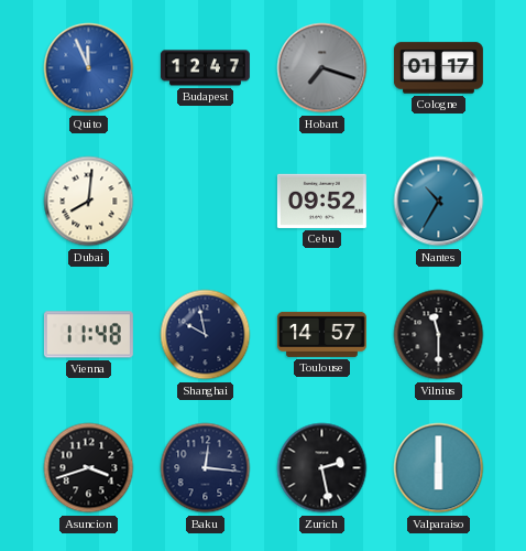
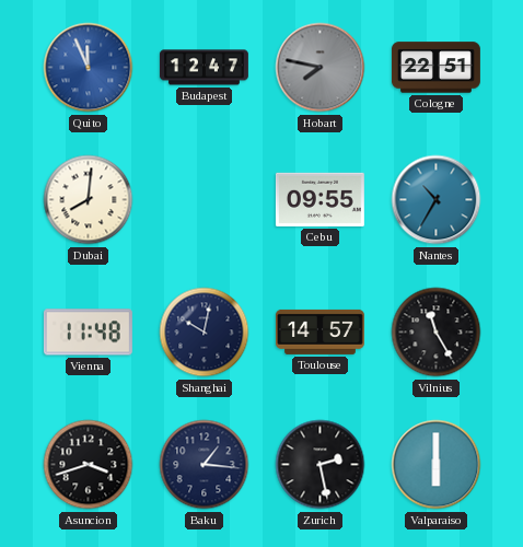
Hobart: 7:18 -> 7:47 (321, 68)
Cologne: 01:17 -> 22:51 (435, 68)
Cebu: 09:52 -> 09:55 (319, 199)
Shanghai: 9:58 -> 10:02 (205, 333)
Vilnius: 11:30 -> 11:25 (437, 333)
Baku: 12:16 -> 1:16 (205, 465)
